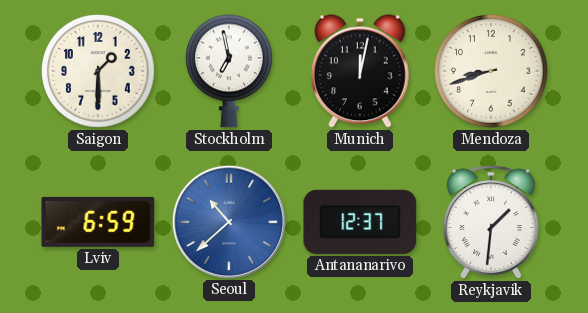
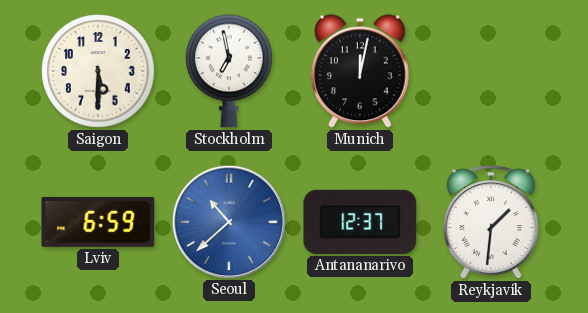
Saigon: 1:30 -> 5:30 (98, 71)
Mendoza: 8:42 -> none (491, 71)
